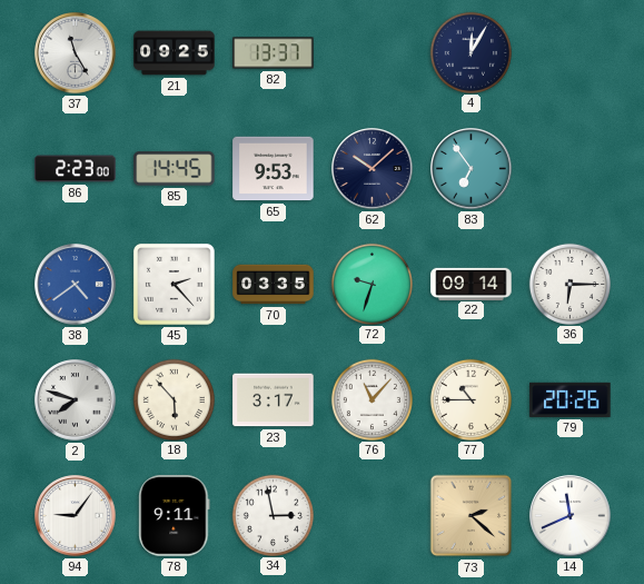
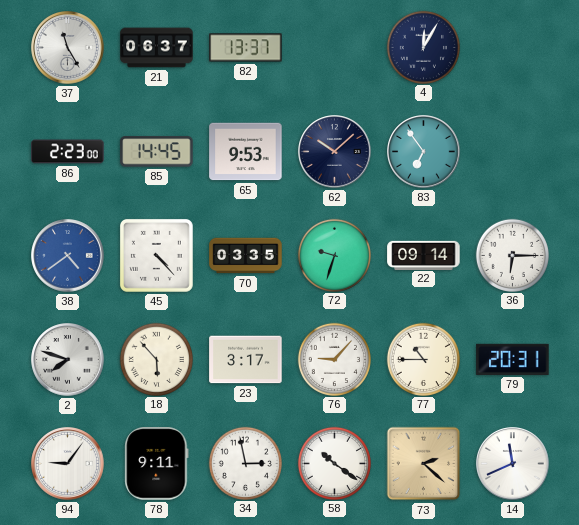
21: 09:25 -> 06:37 (157, 48)
45: 2:23 -> 4:23 (156, 255)
76: 11:07 -> 9:07 (334, 359)
79: 20:26 -> 20:31 (513, 359)
58: none -> 10:21 (334, 463)
